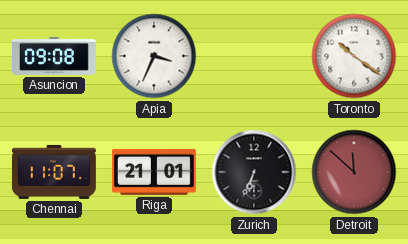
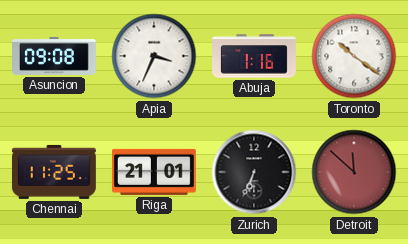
Abuja: none -> 1:16 (255, 56)
Chennai: 11:07 -> 11:25 (54, 172)
